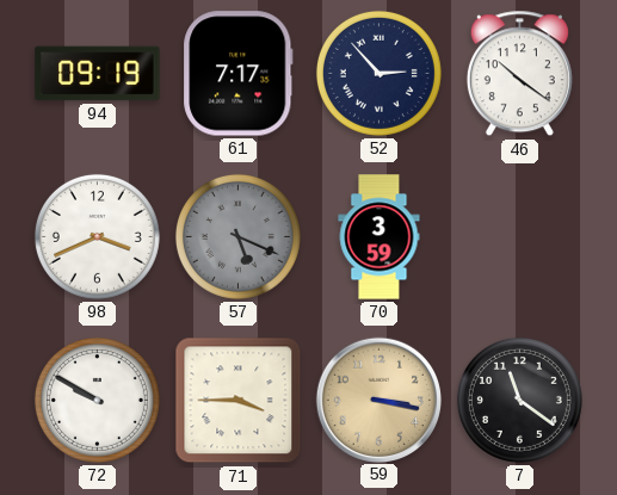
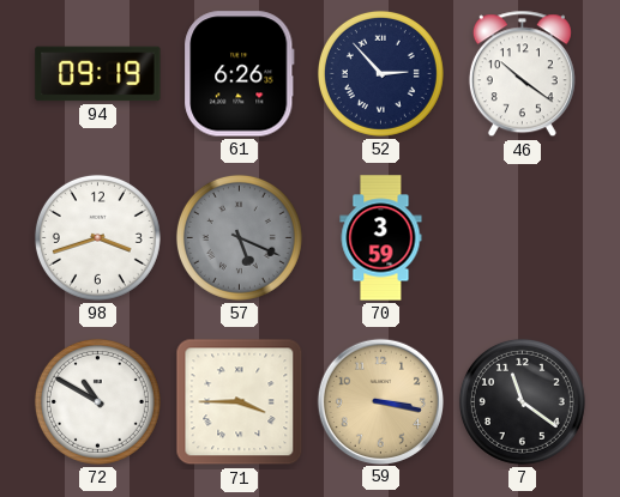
61: 7:17 -> 6:26 (240, 74)
98: 3:41 -> 3:42 (97, 237)
72: 9:50 -> 10:50 (97, 401)
